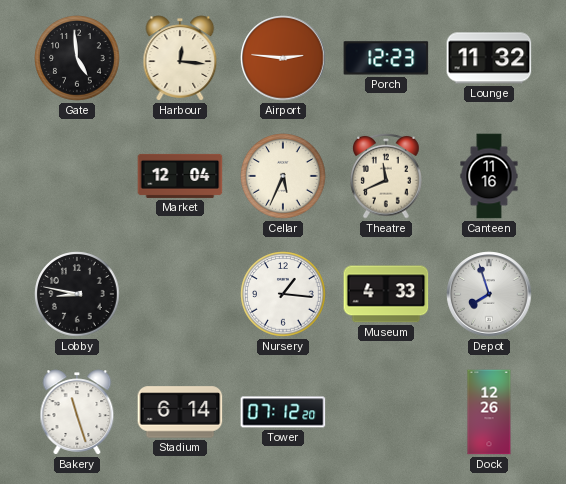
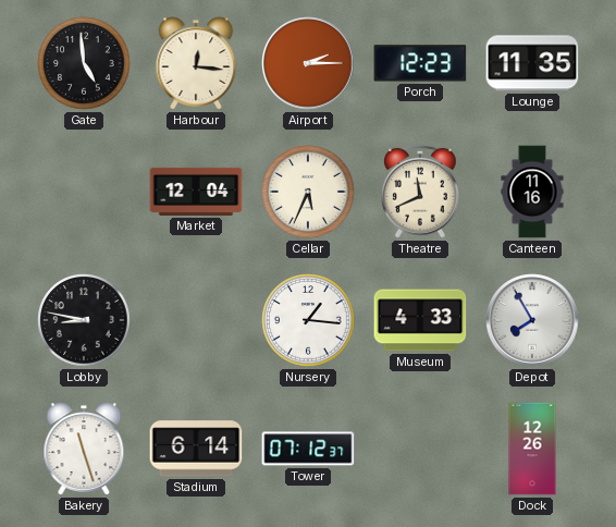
Airport: 2:46 -> 2:15 (308, 63)
Lounge: 11:32 -> 11:35 (532, 63)
Depot: 7:57 -> 7:55 (532, 320)
Tower: 07:12:20 -> 07:12:37 (308, 449)
